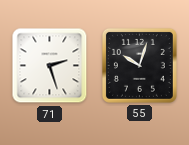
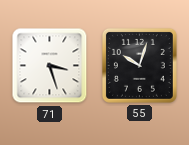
71: 2:27 -> 3:27 (50, 66)
